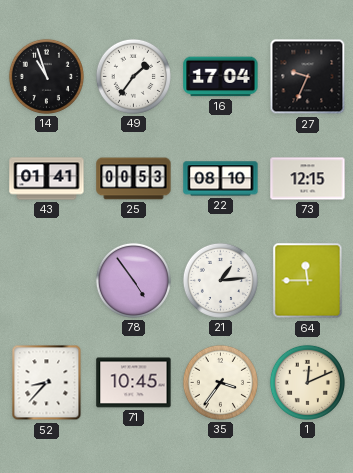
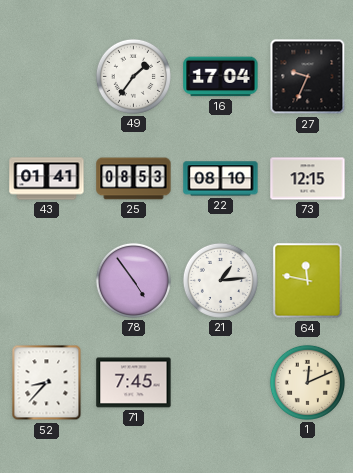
14: 10:57 -> none (46, 76)
25: 00:53 -> 08:53 (134, 179)
64: 11:45 -> 11:47 (308, 281)
71: 10:45 -> 7:45 (134, 383)
35: 3:36 -> none (220, 382)
